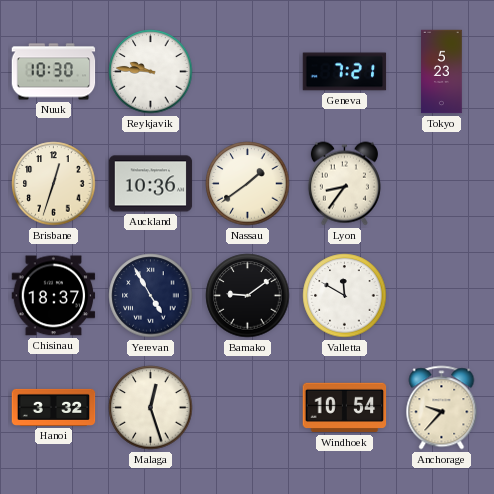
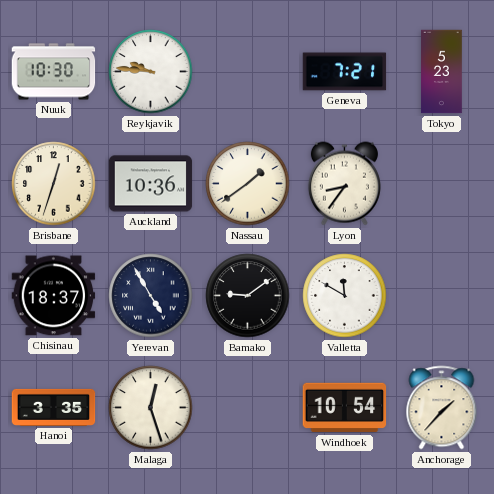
Hanoi: 3:32 -> 3:35 (54, 407)
Anchorage: 9:37 -> 1:37 (442, 408)
